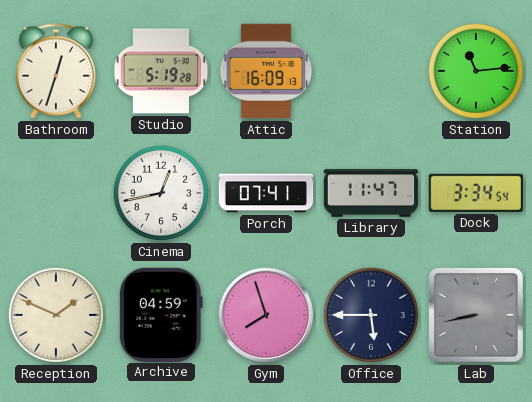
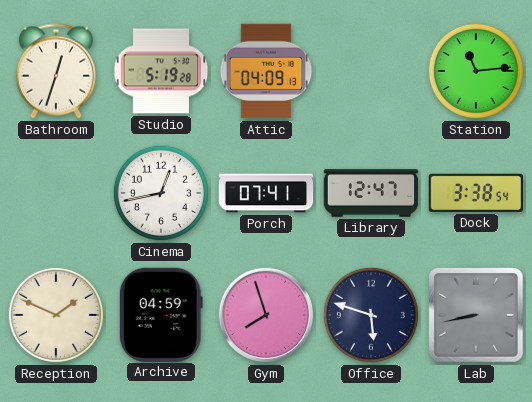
Attic: 16:09 -> 04:09 (266, 71)
Library: 11:47 -> 12:47 (371, 193)
Dock: 3:34 -> 3:38 (475, 193)
Office: 5:45 -> 5:48 (371, 315)
